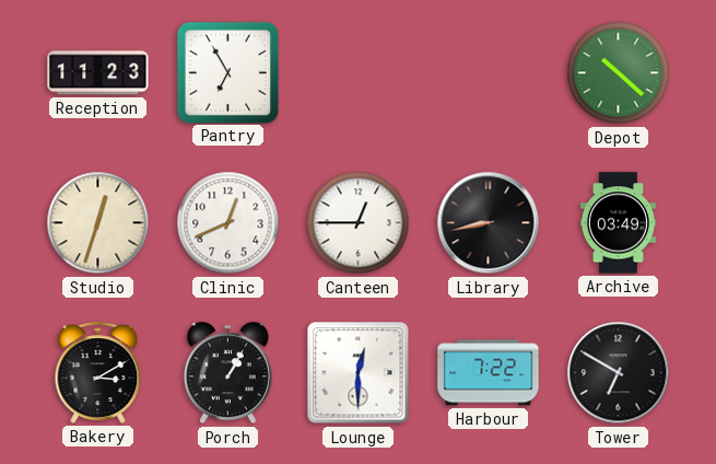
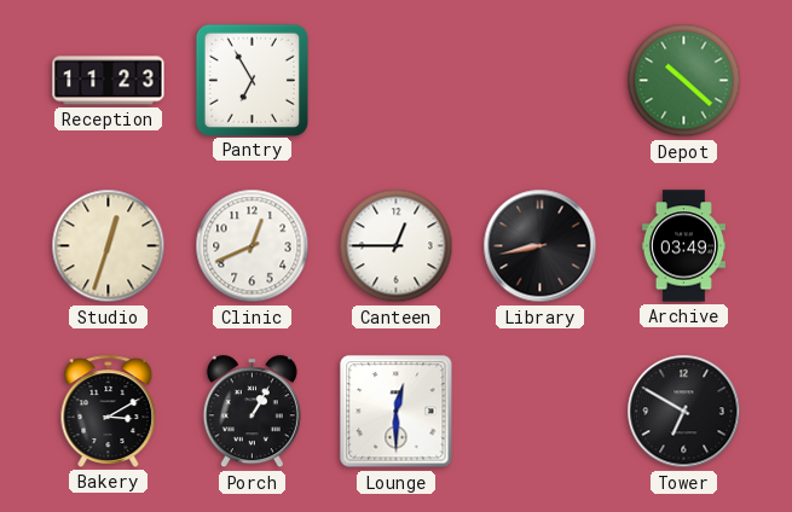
Harbour: 7:22 -> none (489, 373)
